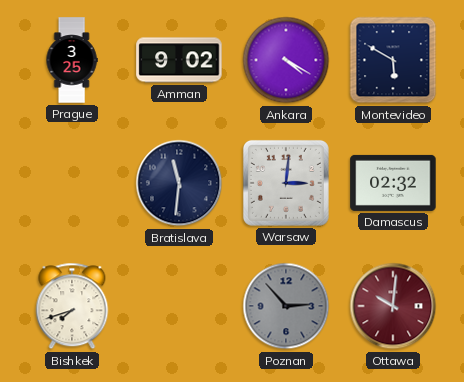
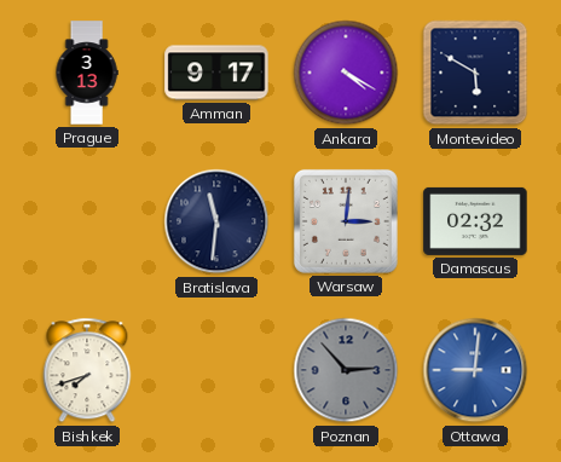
Prague: 3:25 -> 3:13 (87, 73)
Amman: 9:02 -> 9:17 (216, 73)
Ottawa: 10:01 -> 9:01 (475, 370)
Ottawa dial: burgundy -> blue (475, 370)
